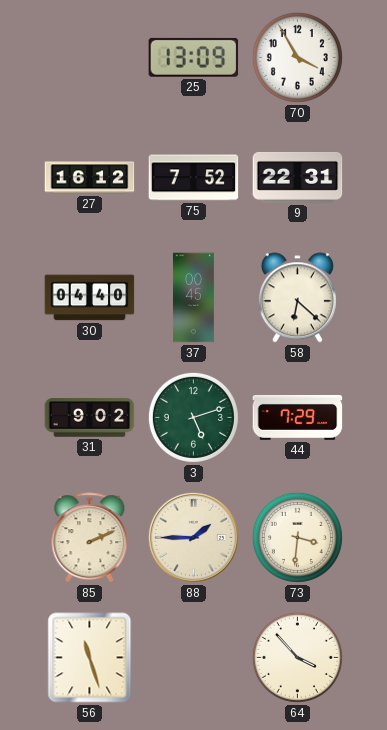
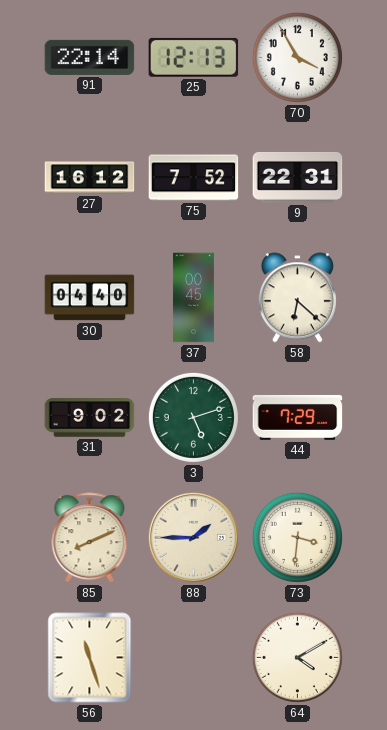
91: none -> 22:14 (90, 57)
25: 13:09 -> 12:13 (194, 57)
85: 2:11 -> 8:11 (90, 538)
64: 3:53 -> 4:10 (297, 657)
